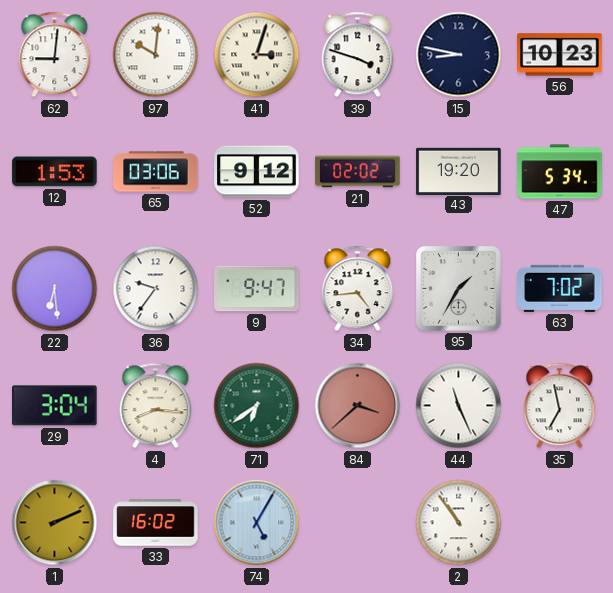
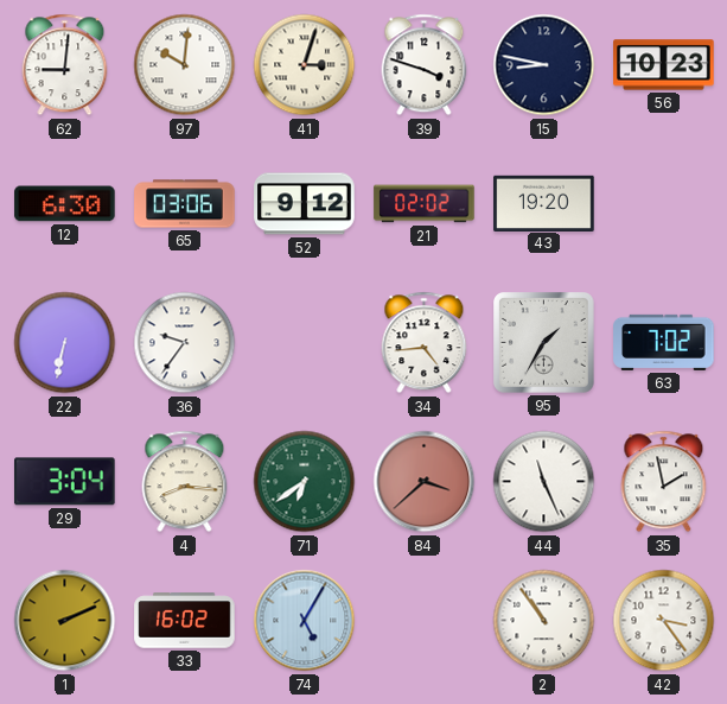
12: 1:53 -> 6:30 (65, 204)
47: 5:34 -> none (560, 172)
22: 6:29 -> 6:32 (65, 343)
9: 9:47 -> none (257, 289)
35: 6:58 -> 1:58 (664, 482)
42: none -> 3:24 (664, 621)
